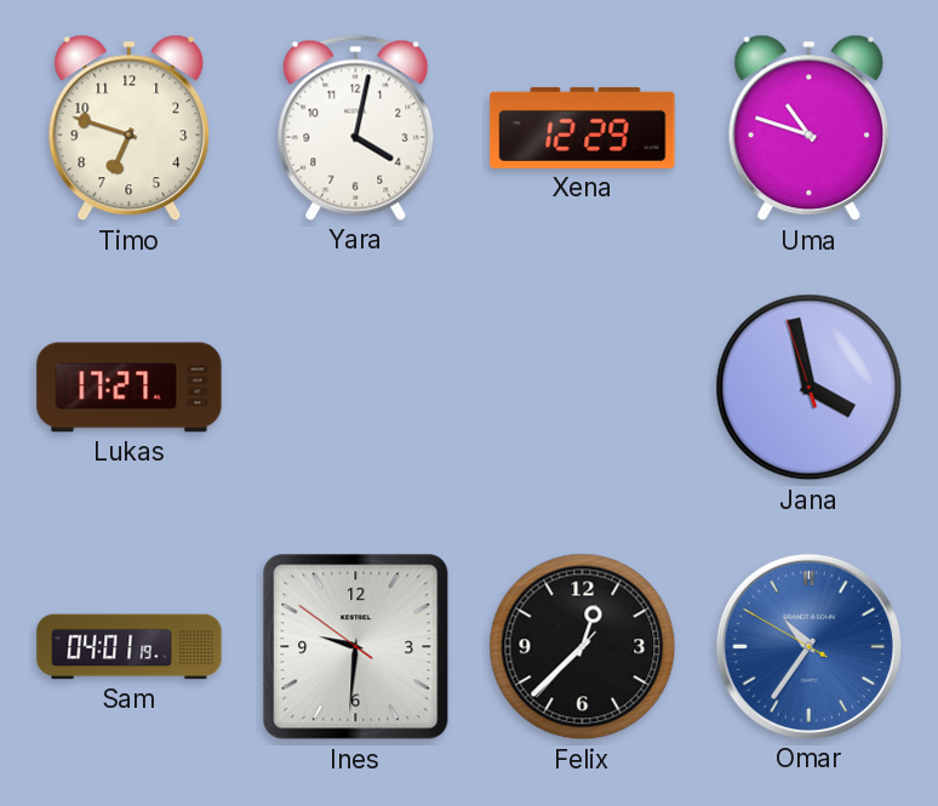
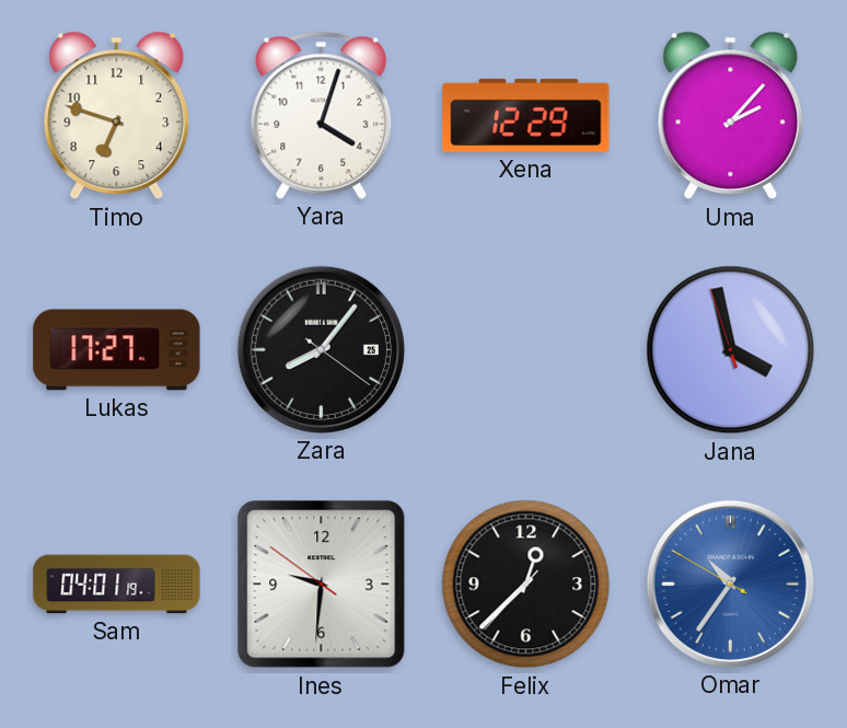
Yara: 4:02 -> 4:03 (322, 115)
Uma: 10:48 -> 2:07 (731, 116)
Zara: none -> 8:06 (321, 349)
